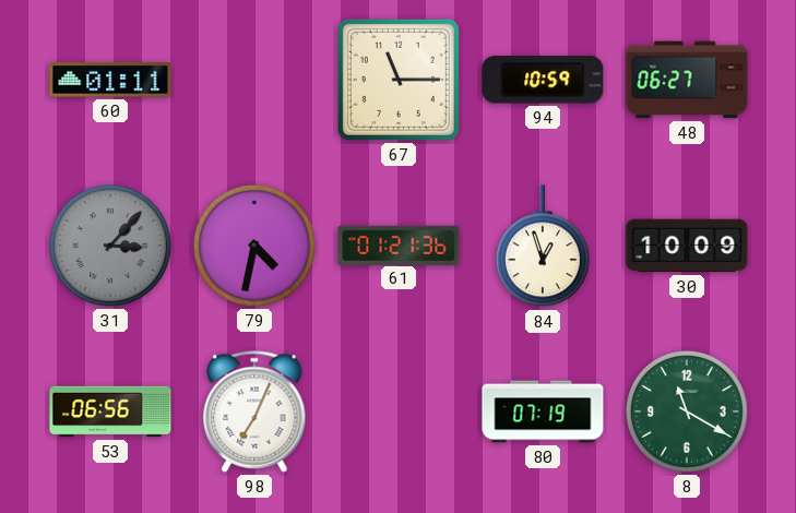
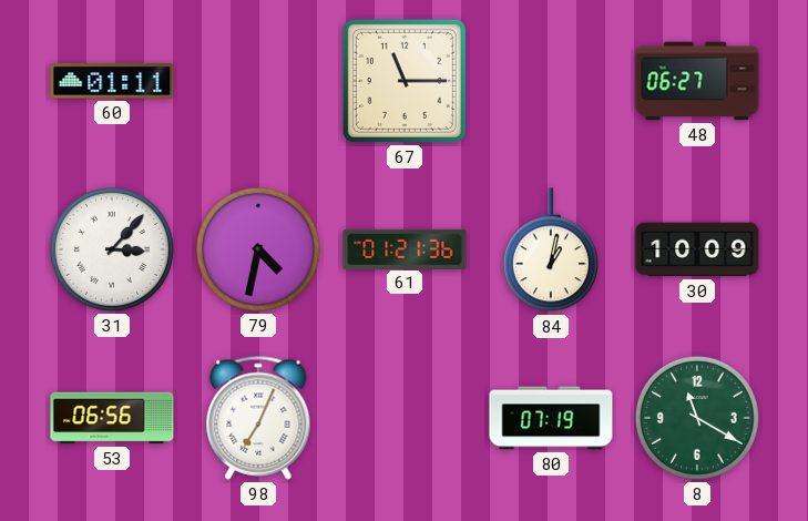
94: 10:59 -> none (543, 80)
31 dial: grey -> white (112, 249)
84: 12:57 -> 1:02 (551, 251)
